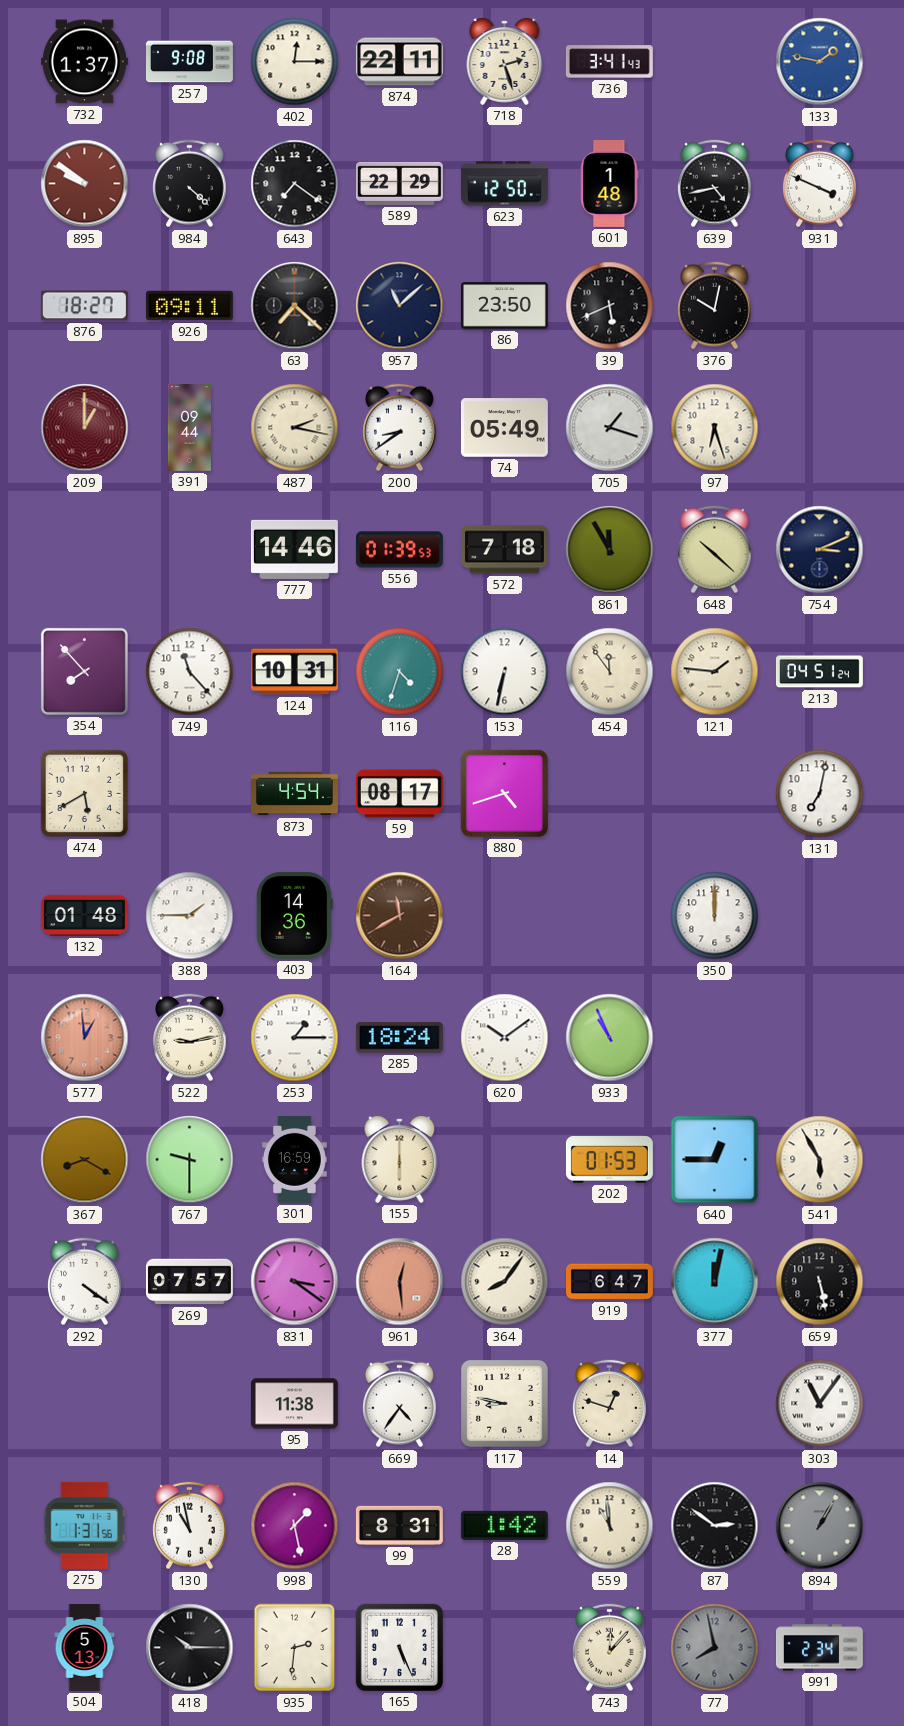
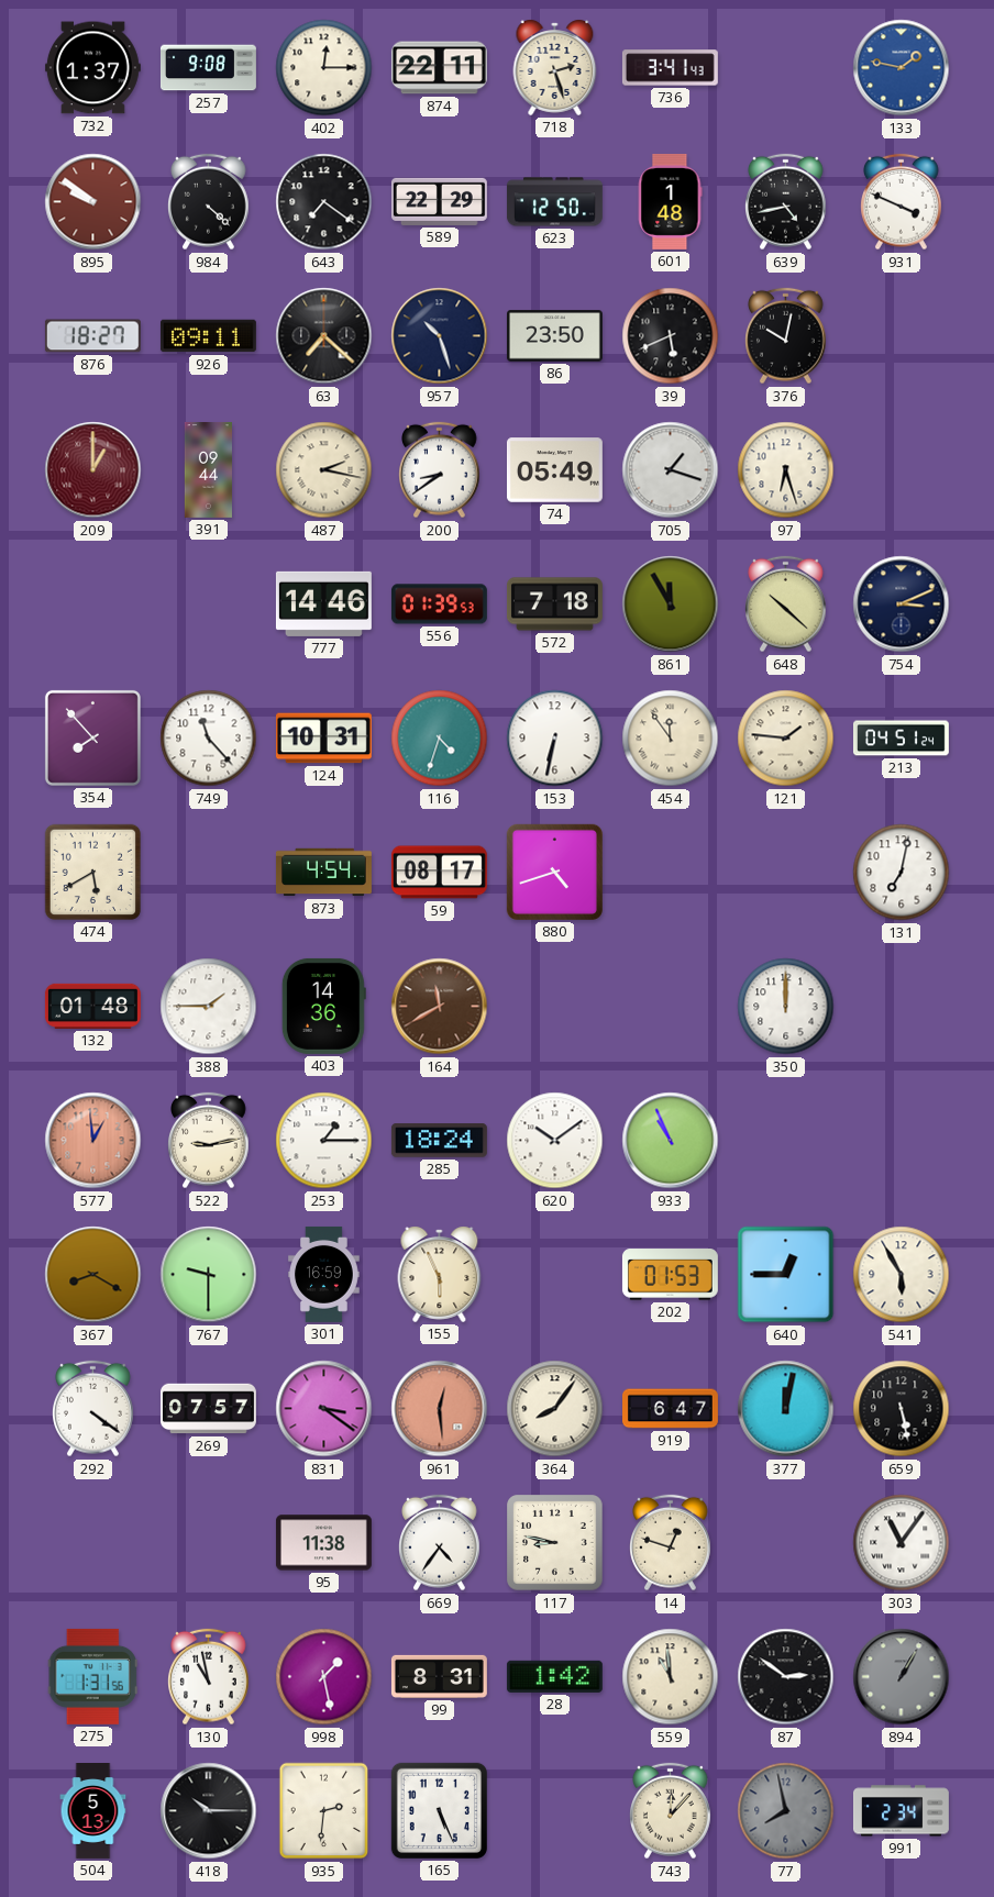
957: 11:08 -> 10:27 (440, 336)
155: 6:00 -> 5:56 (440, 1274)
